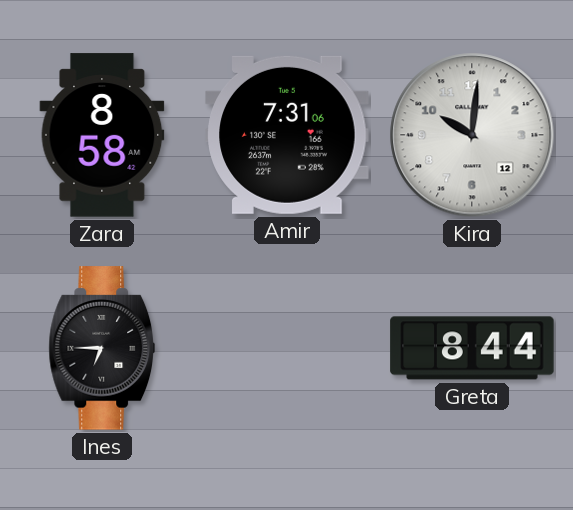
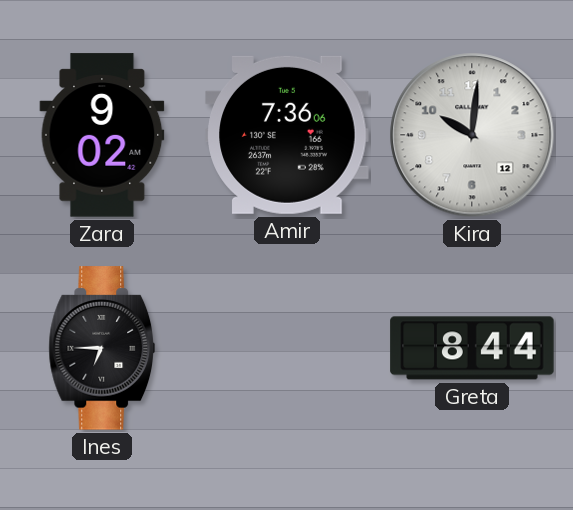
Zara: 8:58 -> 9:02 (102, 135)
Amir: 7:31 -> 7:36 (287, 135)
